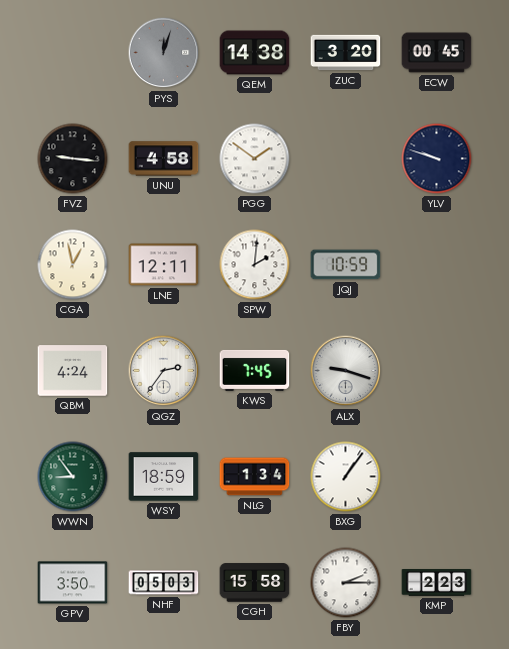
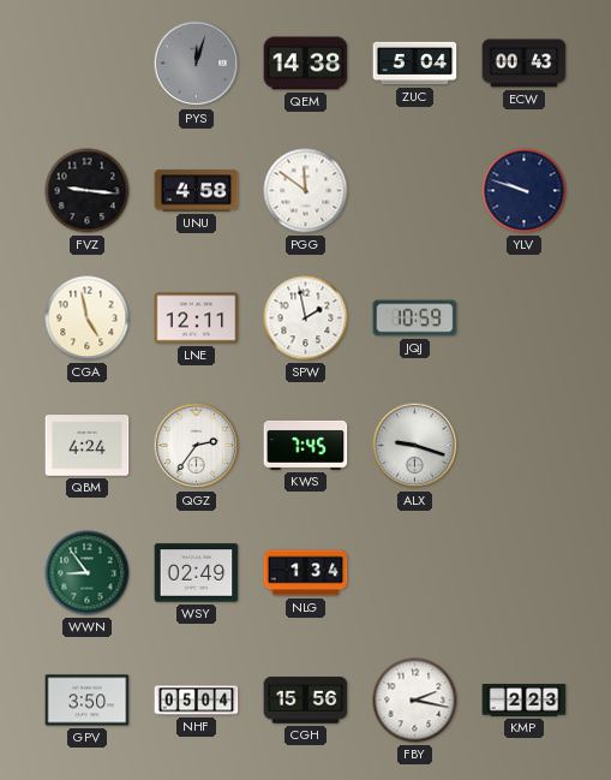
ZUC: 3:20 -> 5:04 (415, 64)
ECW: 00:45 -> 00:43 (525, 64)
PGG: 1:51 -> 11:51 (306, 191)
CGA: 12:58 -> 4:58 (88, 318)
SPW: 2:01 -> 1:58 (306, 318)
WSY: 18:59 -> 02:49 (197, 573)
BXG: 1:06 -> none (346, 477)
NHF: 05:03 -> 05:04 (197, 701)
CGH: 15:58 -> 15:56 (306, 701)
FBY: 2:15 -> 2:17 (415, 701)
